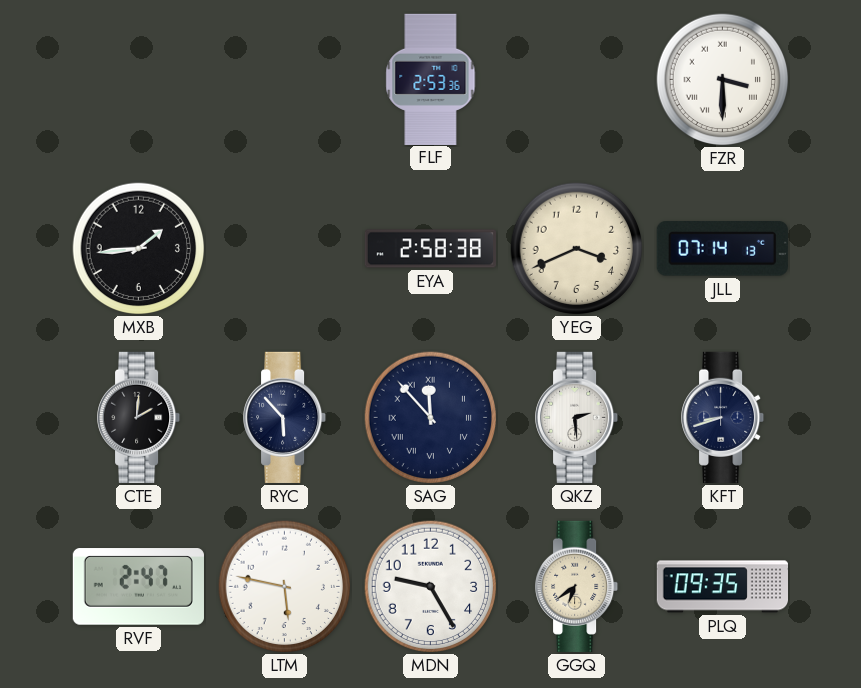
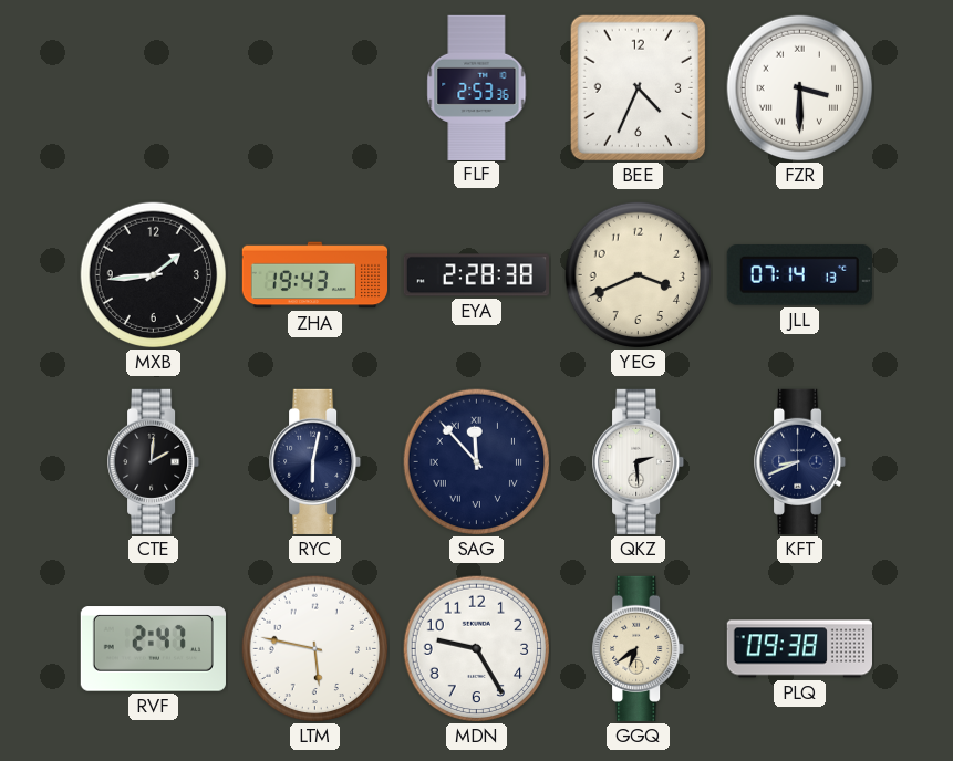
BEE: none -> 4:34 (639, 88)
ZHA: none -> 19:43 (314, 275)
EYA: 2:58 -> 2:28 (476, 275)
RYC: 5:53 -> 6:02 (315, 461)
KFT: 8:42 -> 8:41 (800, 461)
PLQ: 09:35 -> 09:38 (799, 649)
